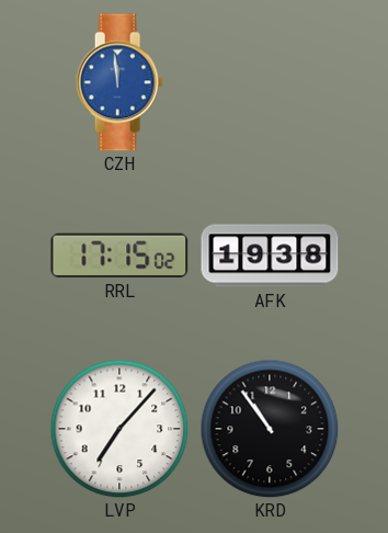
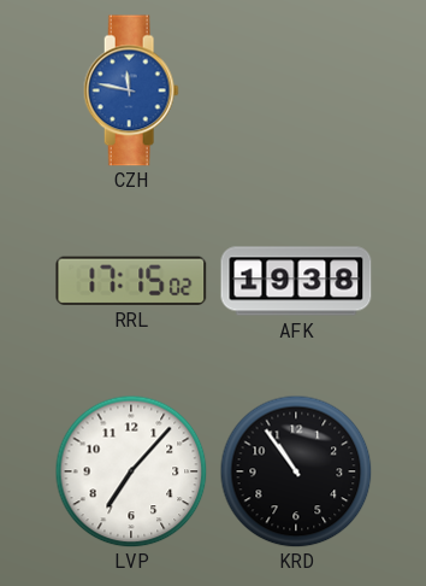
CZH: 11:59 -> 11:47 (131, 90)
